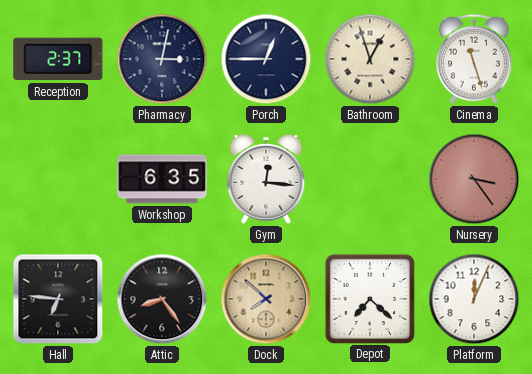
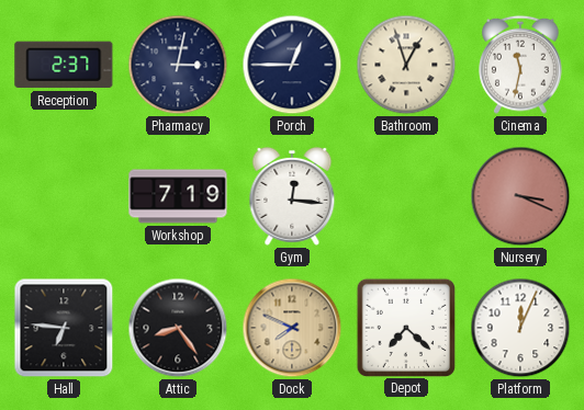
Cinema: 11:27 -> 11:32 (520, 65)
Workshop: 6:35 -> 7:19 (178, 196)
Nursery: 3:24 -> 3:19 (520, 196)
Dock: 7:52 -> 7:49 (292, 328)
